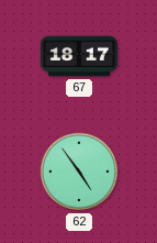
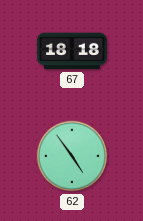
67: 18:17 -> 18:18 (72, 51)
